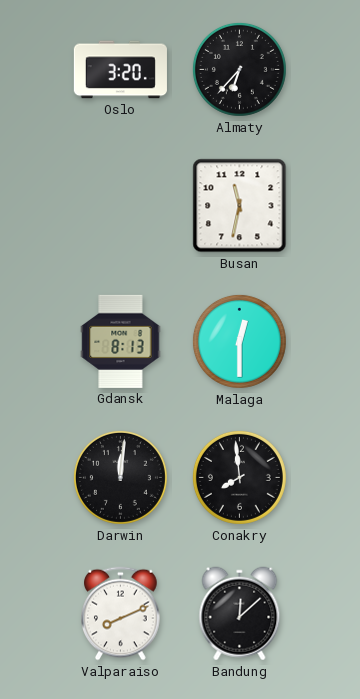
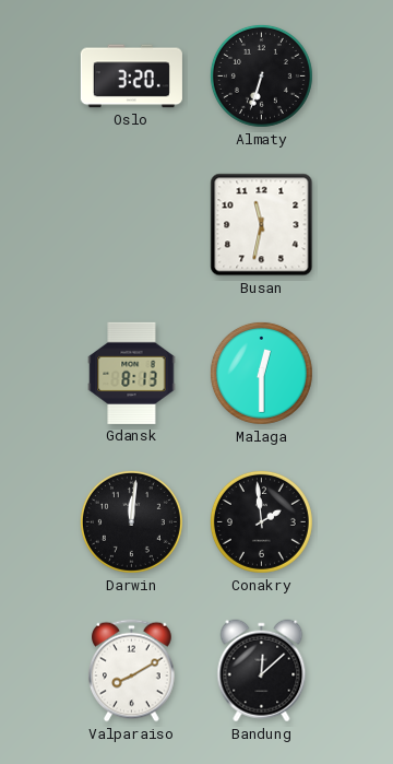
Almaty: 6:37 -> 6:33 (261, 75)
Conakry: 7:59 -> 1:59 (261, 521)
Valparaiso: 8:11 -> 8:10 (132, 671)
